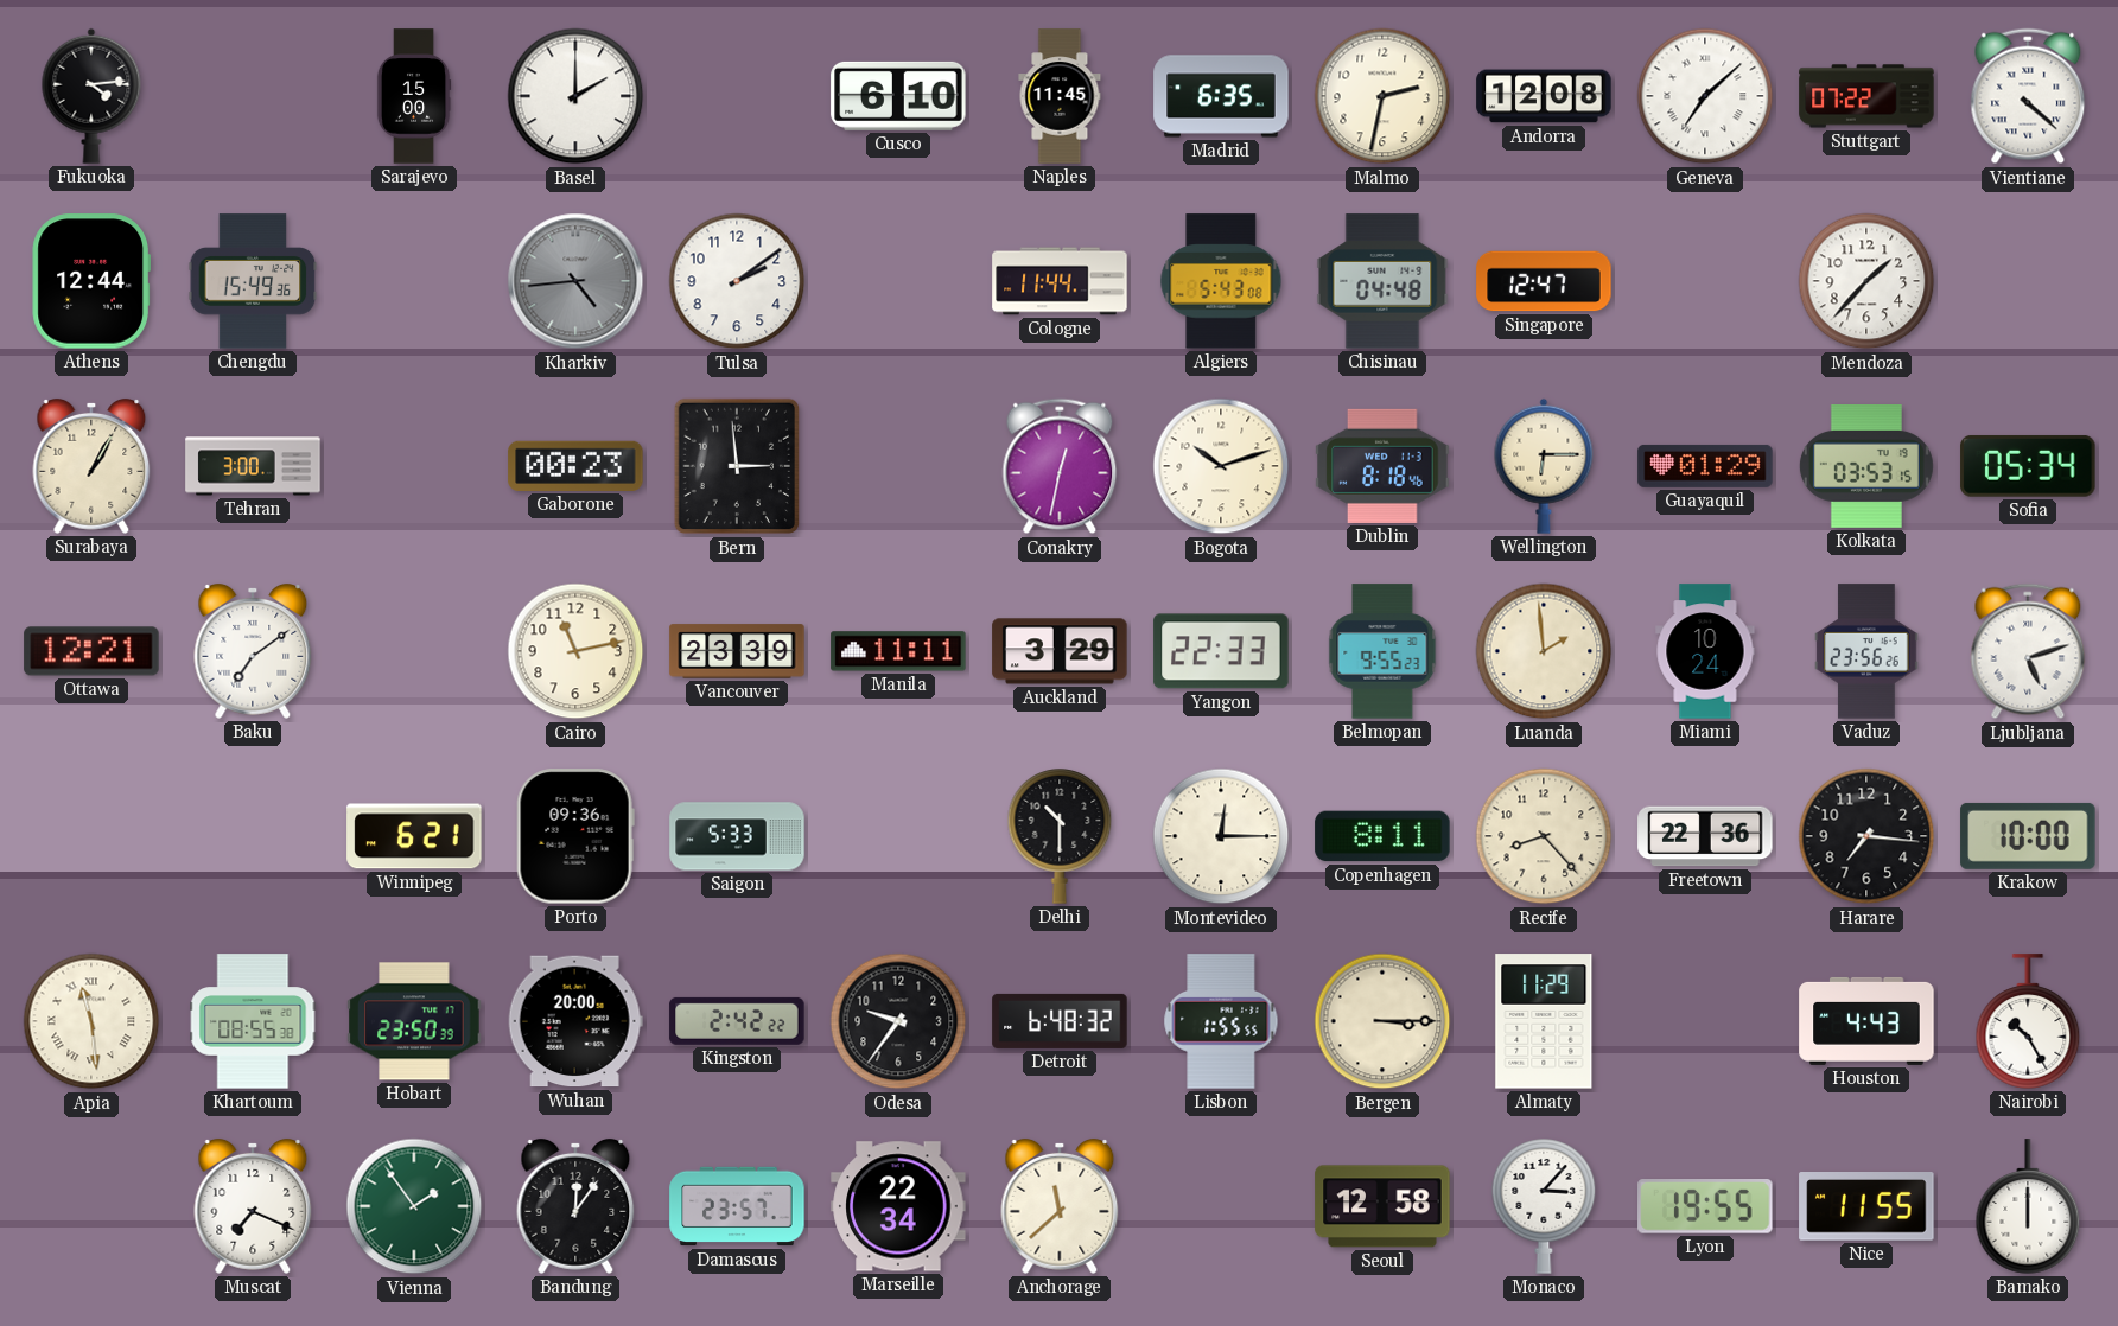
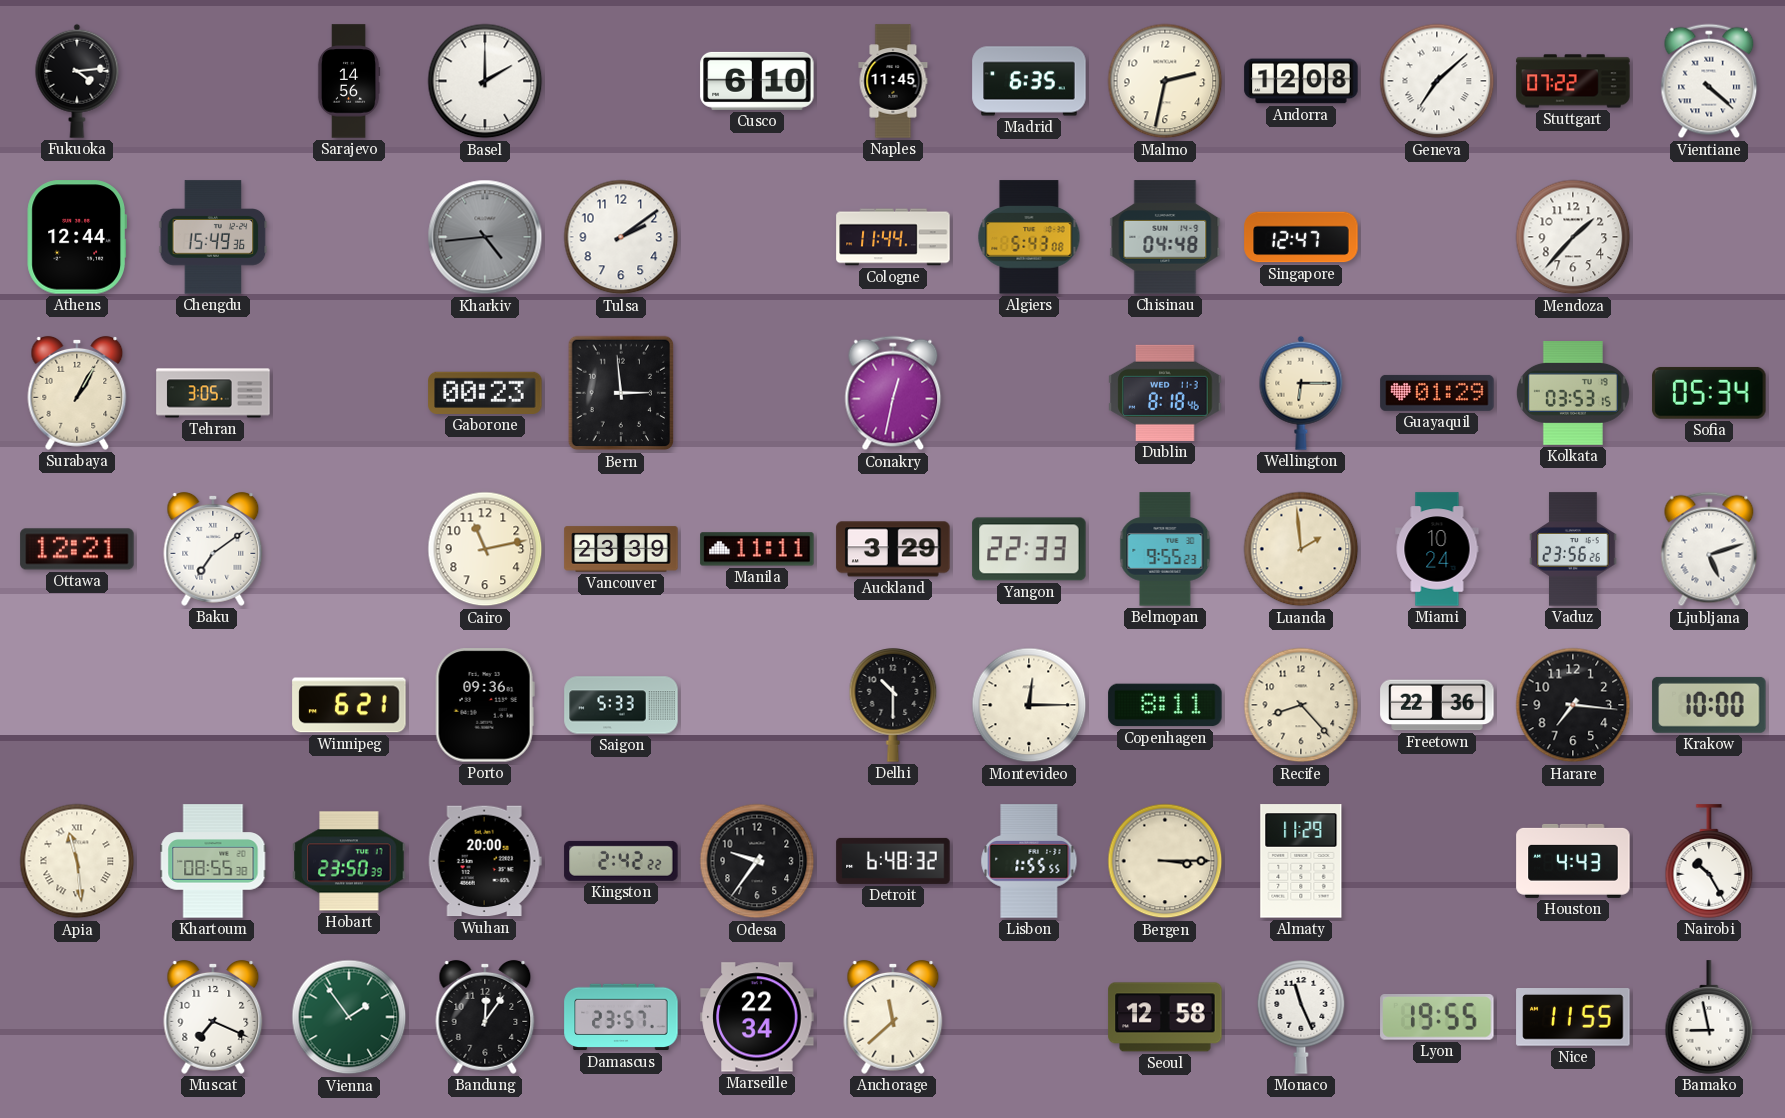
Sarajevo: 15:00 -> 14:56 (349, 81)
Tehran: 3:00 -> 3:05 (213, 393)
Bogota: 10:12 -> none (1221, 466)
Monaco: 3:07 -> 11:26 (1301, 1017)
Bamako: 12:00 -> 8:58 (1709, 1017)
